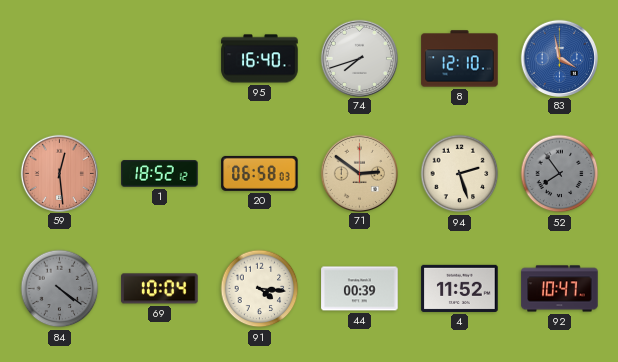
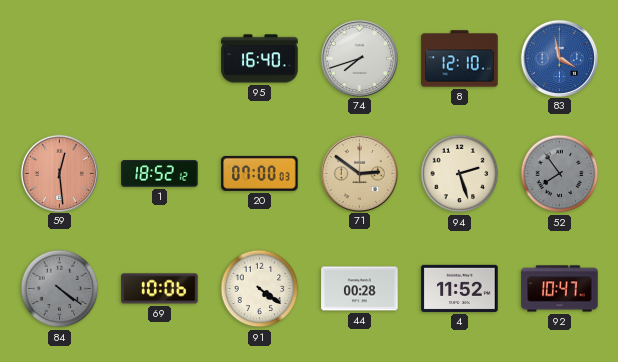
20: 06:58 -> 07:00 (260, 173)
69: 10:04 -> 10:06 (160, 289)
91: 4:16 -> 4:21 (260, 289)
44: 00:39 -> 00:28 (360, 289)
